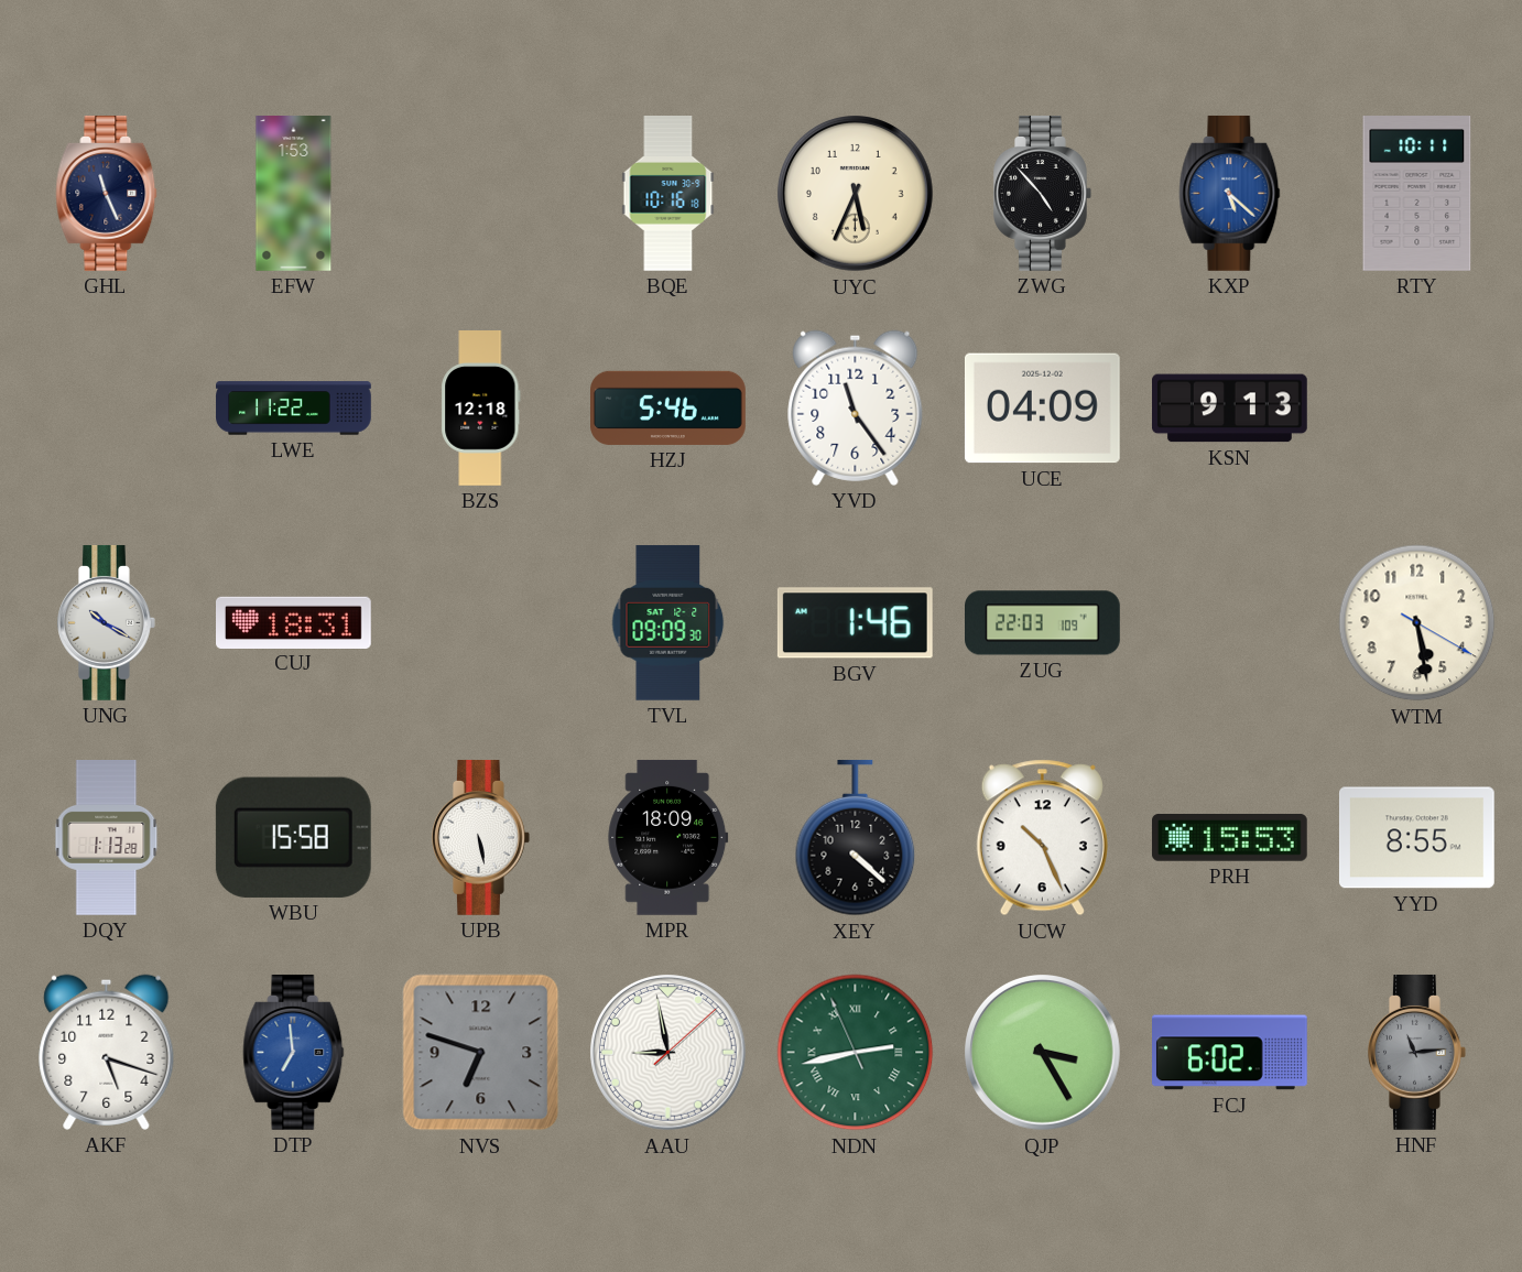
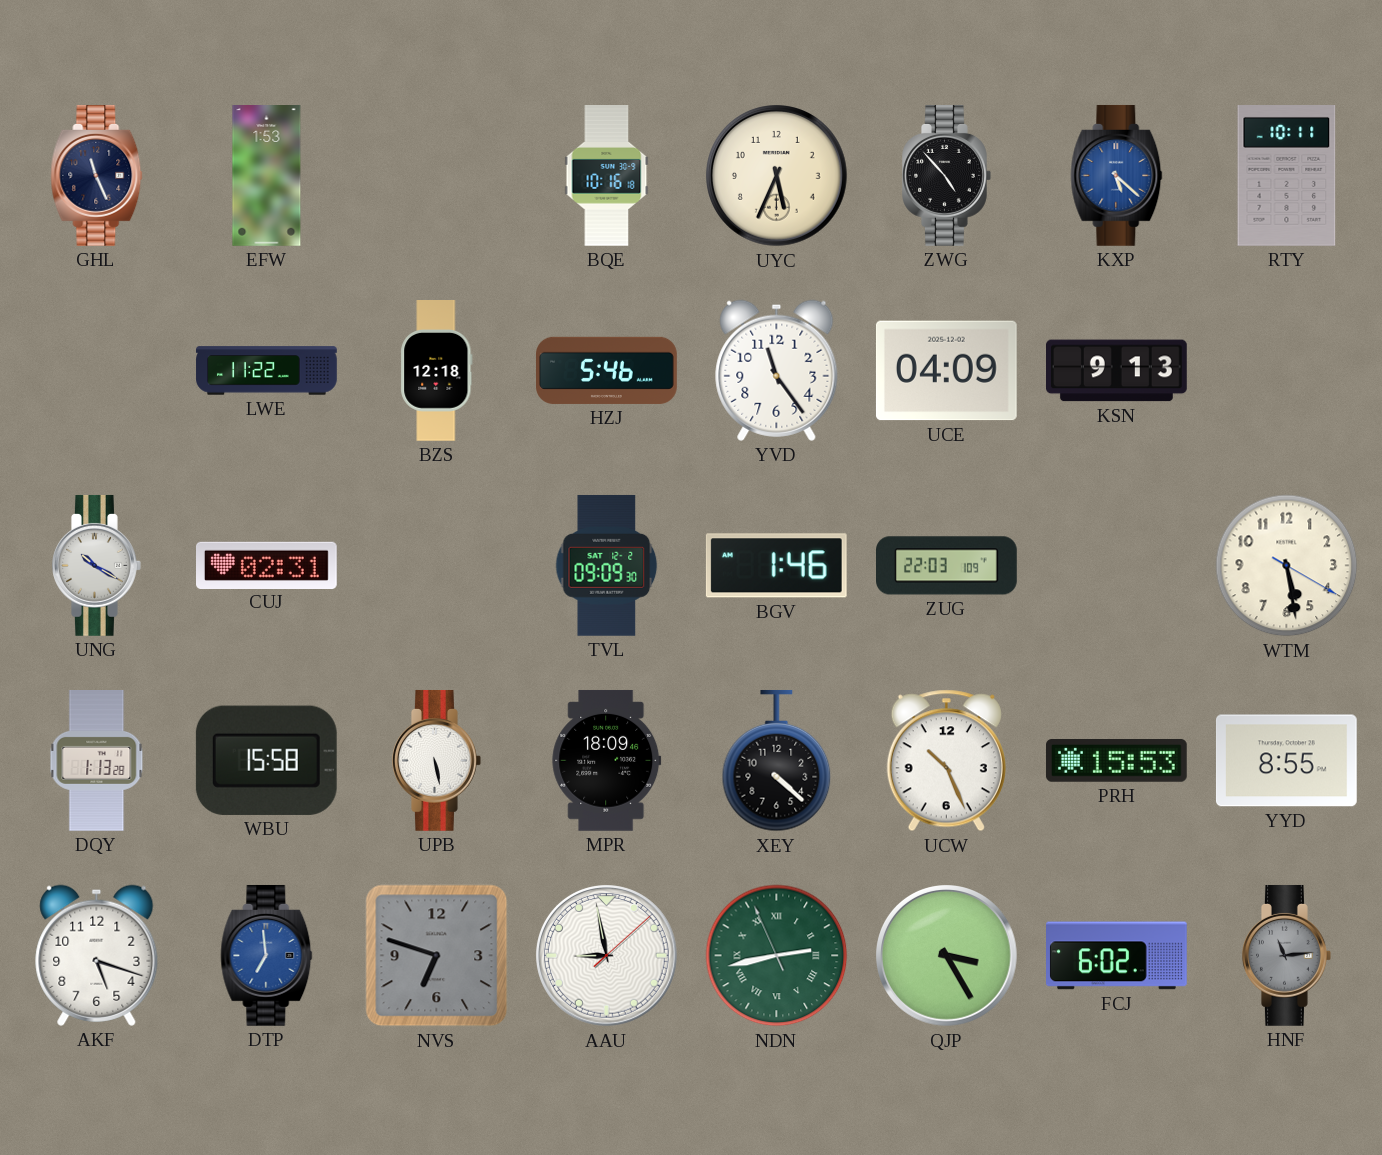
CUJ: 18:31 -> 02:31 (267, 565)
